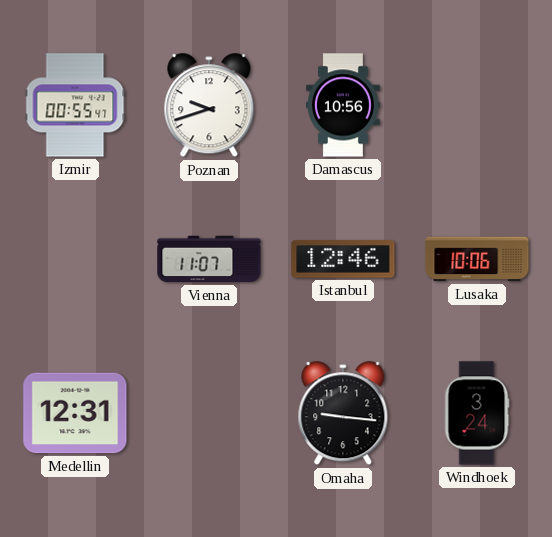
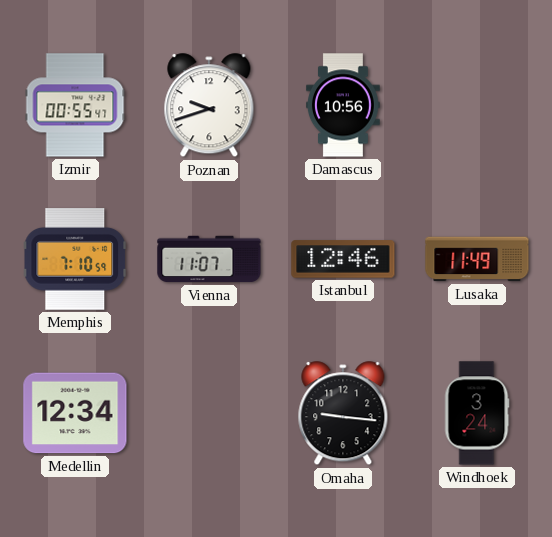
Memphis: none -> 7:10 (75, 259)
Lusaka: 10:06 -> 11:49 (477, 259)
Medellin: 12:31 -> 12:34 (75, 413)
